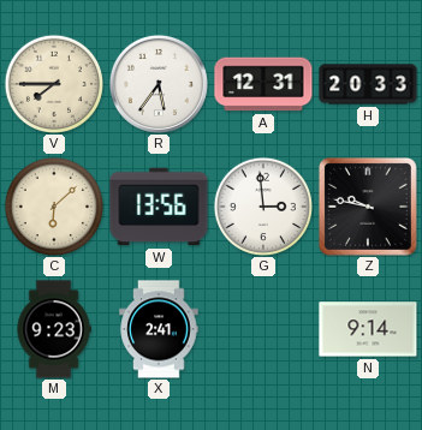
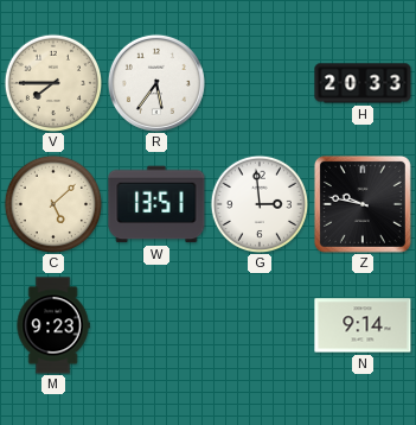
A: 12:31 -> none (263, 84)
C: 6:08 -> 5:08 (52, 203)
W: 13:56 -> 13:51 (156, 204)
X: 2:41 -> none (159, 329)
